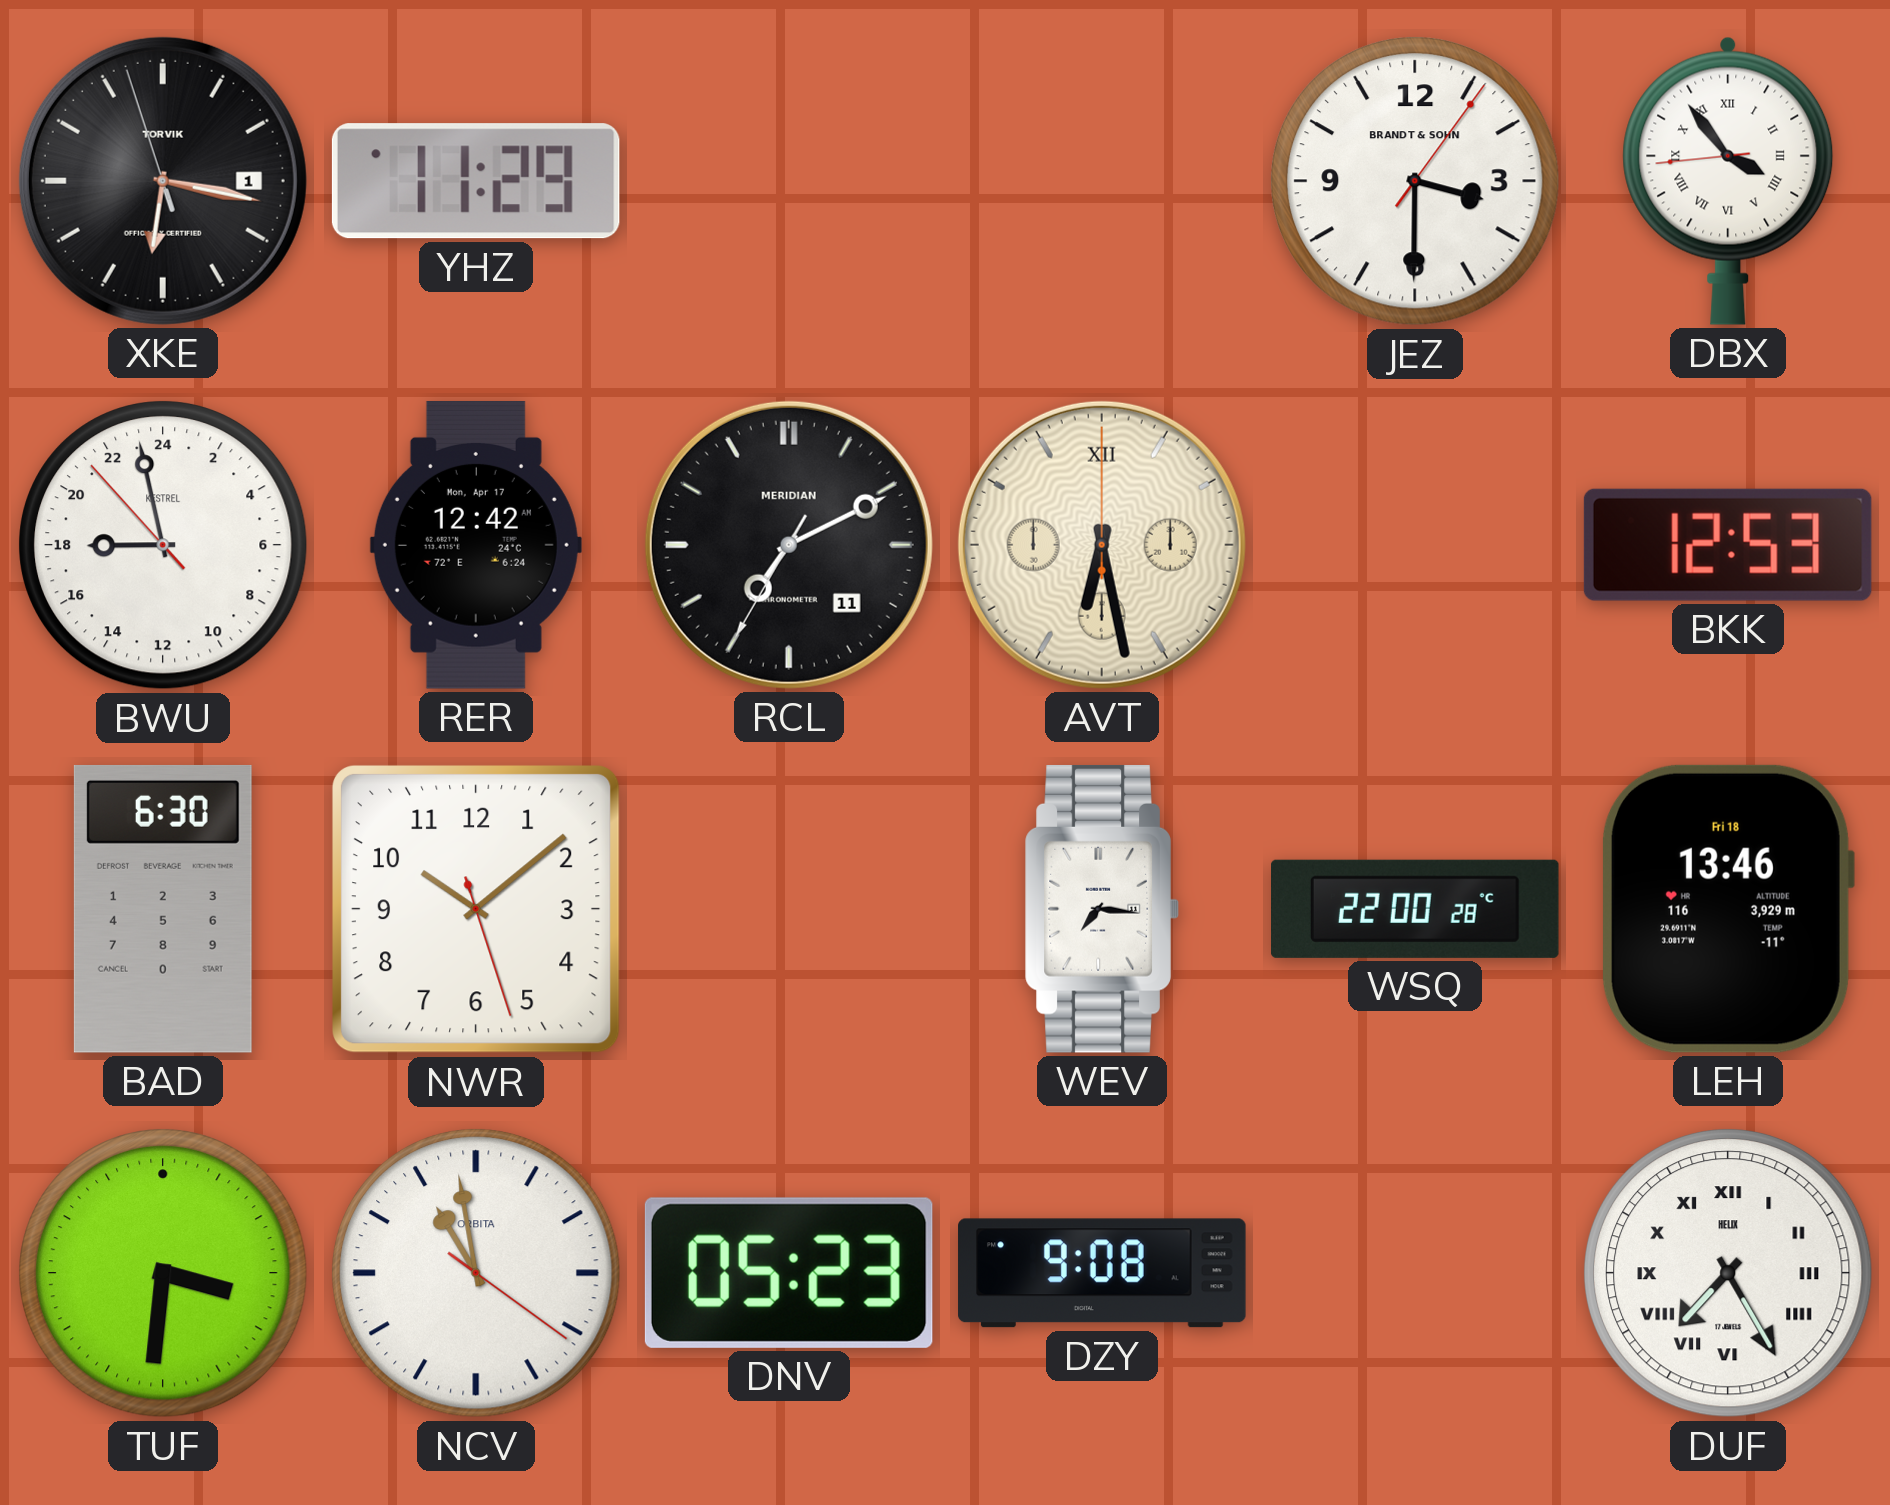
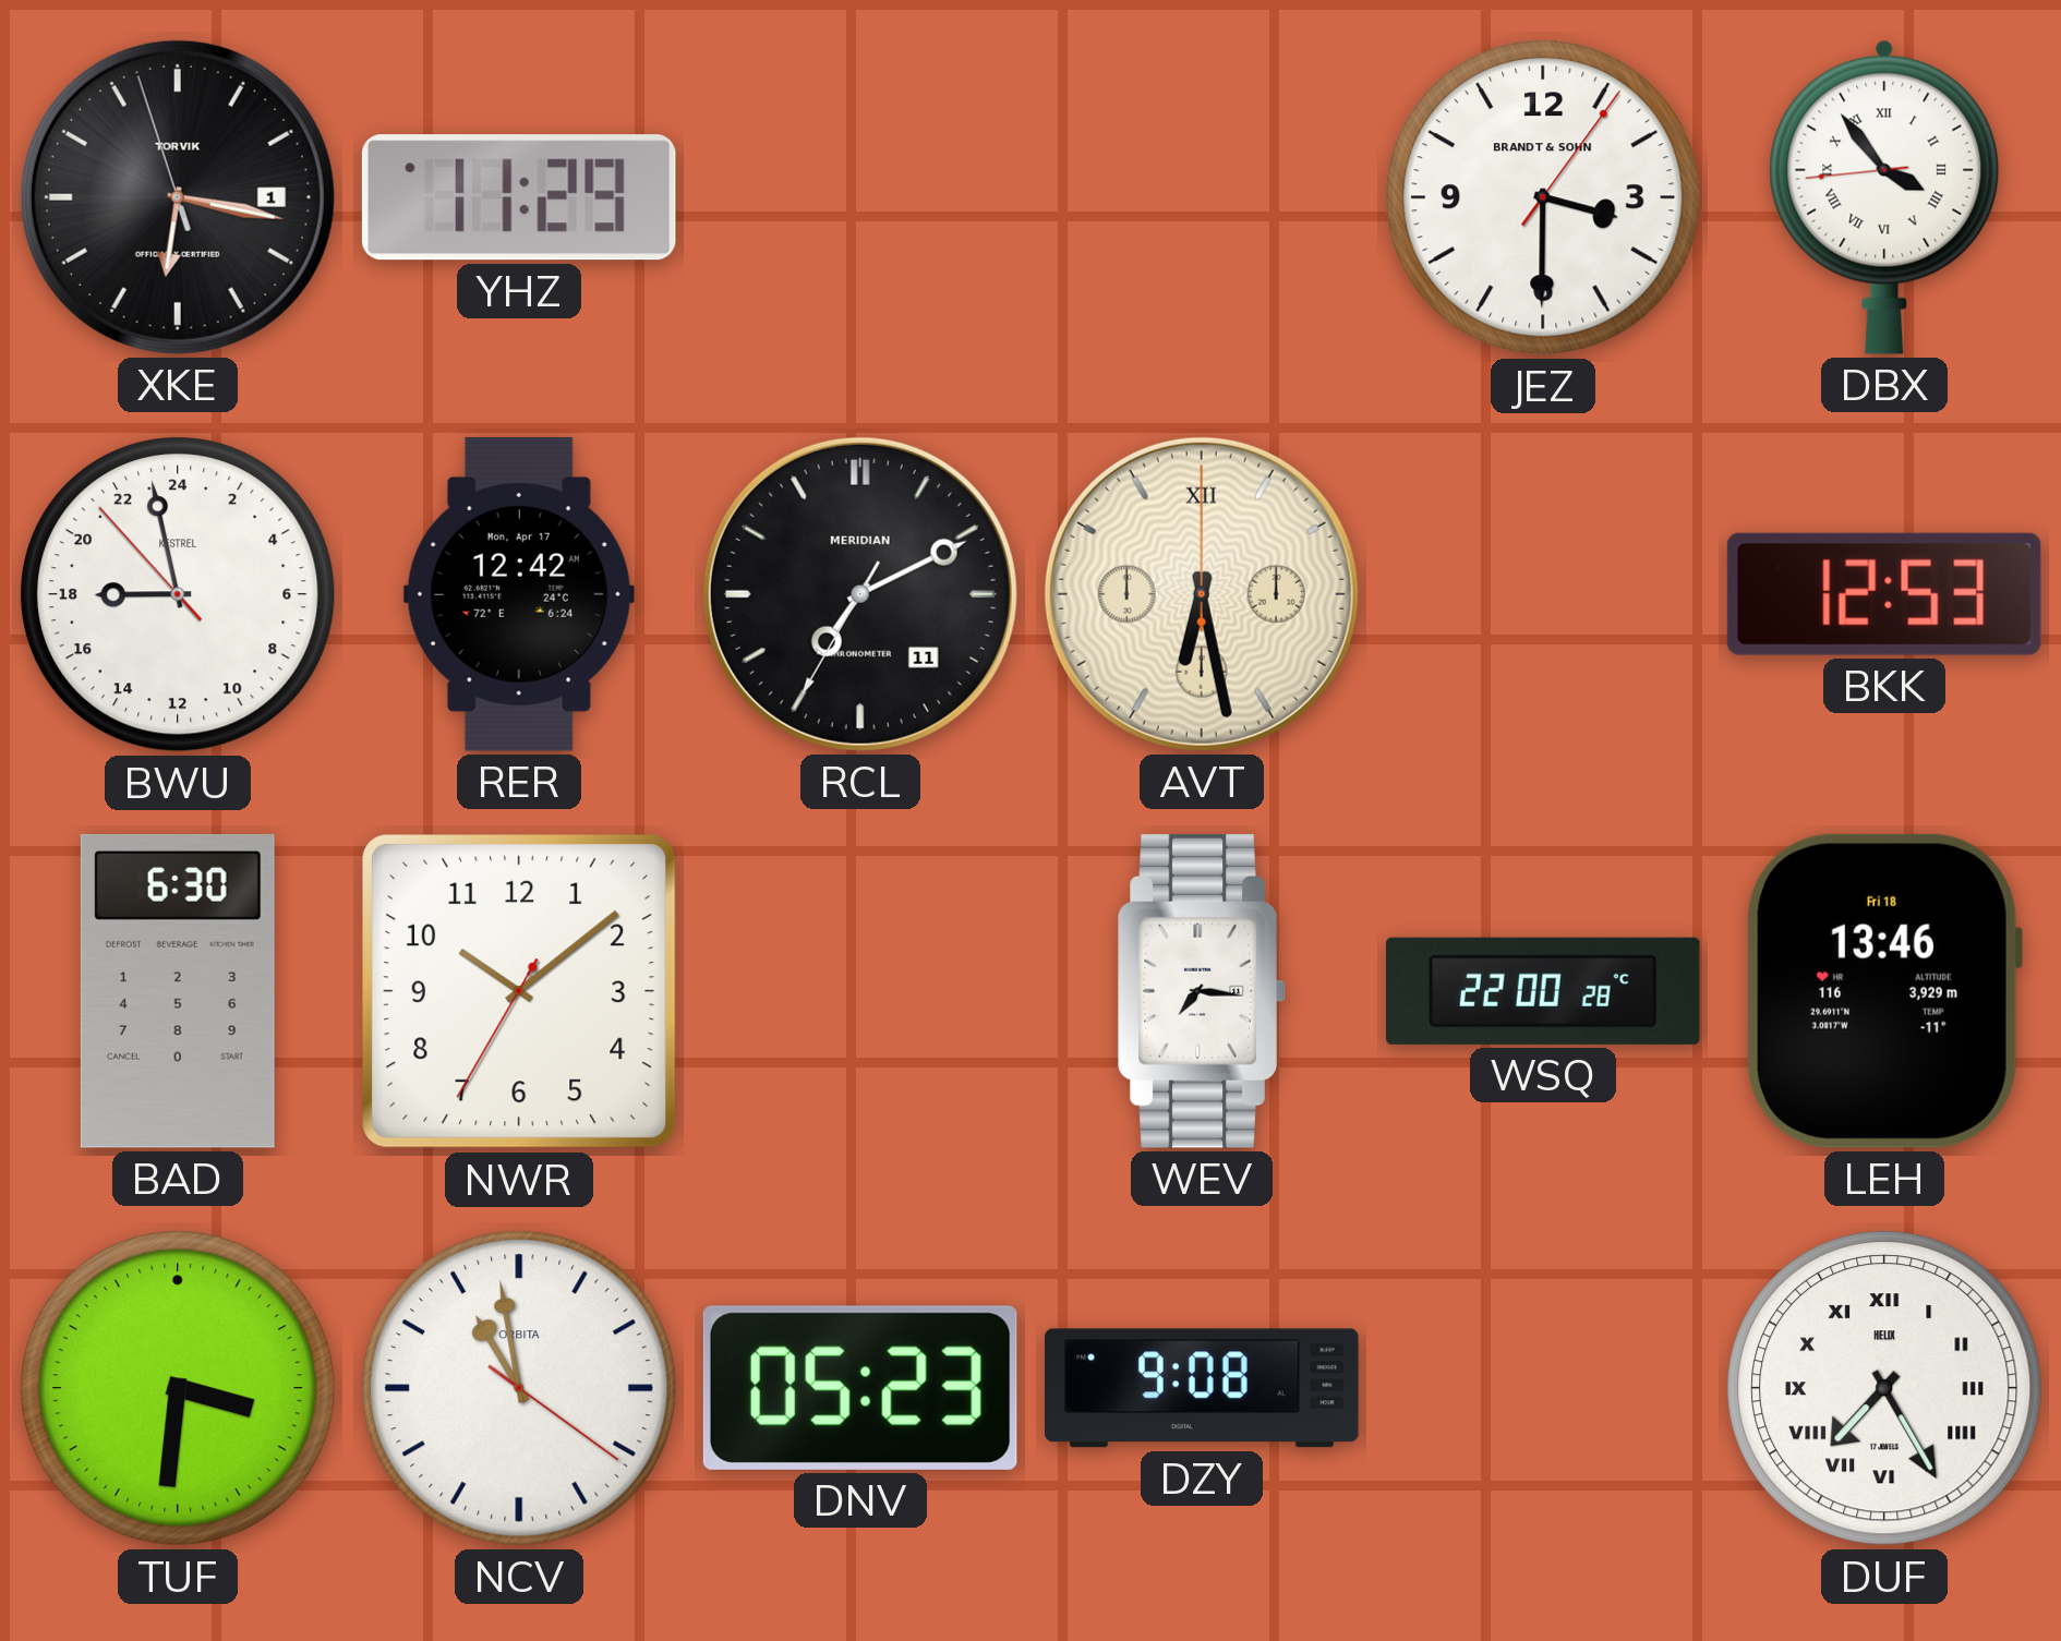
NWR: 10:08:27 -> 10:08:35 (519, 991)
